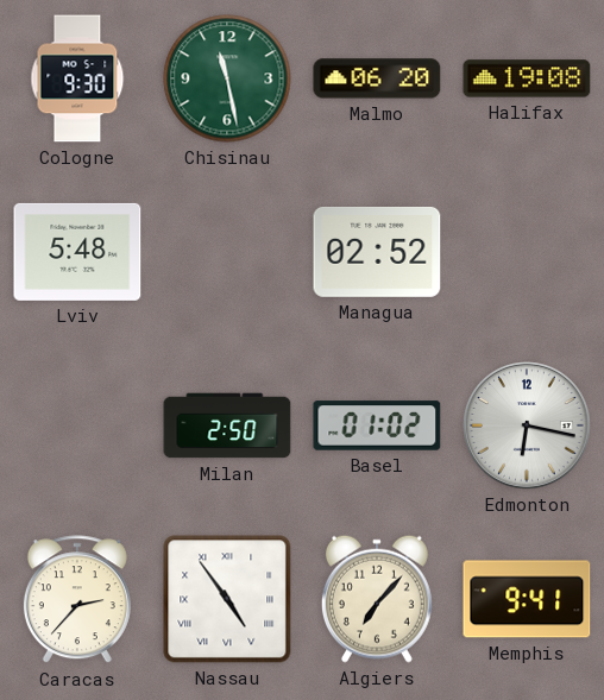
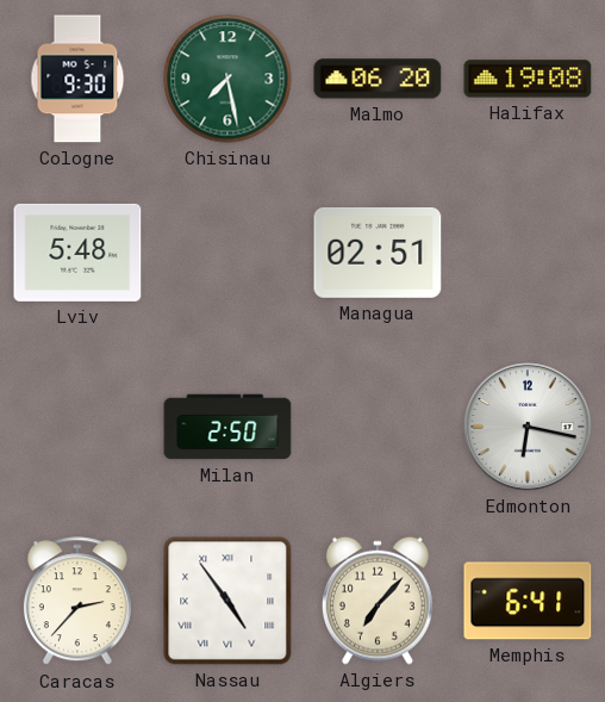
Chisinau: 11:28 -> 7:28 (227, 79)
Managua: 02:52 -> 02:51 (378, 253)
Basel: 01:02 -> none (377, 425)
Memphis: 9:41 -> 6:41 (528, 601)
